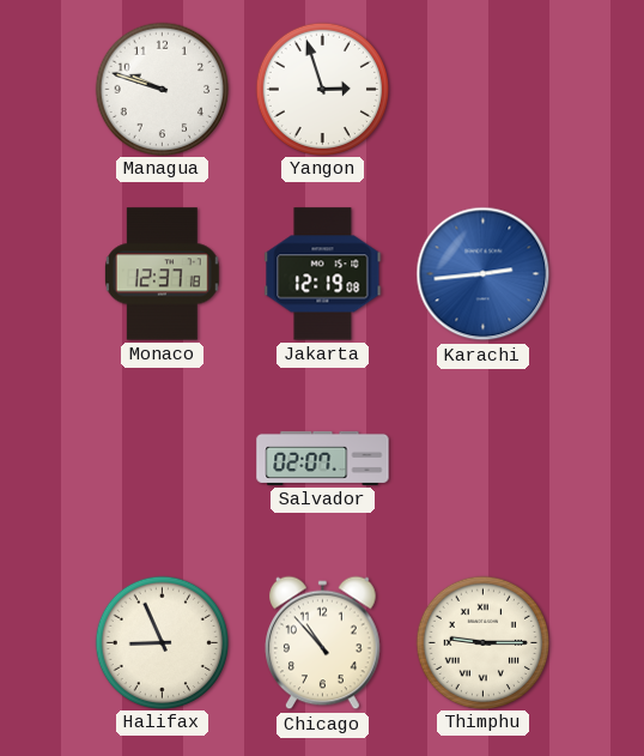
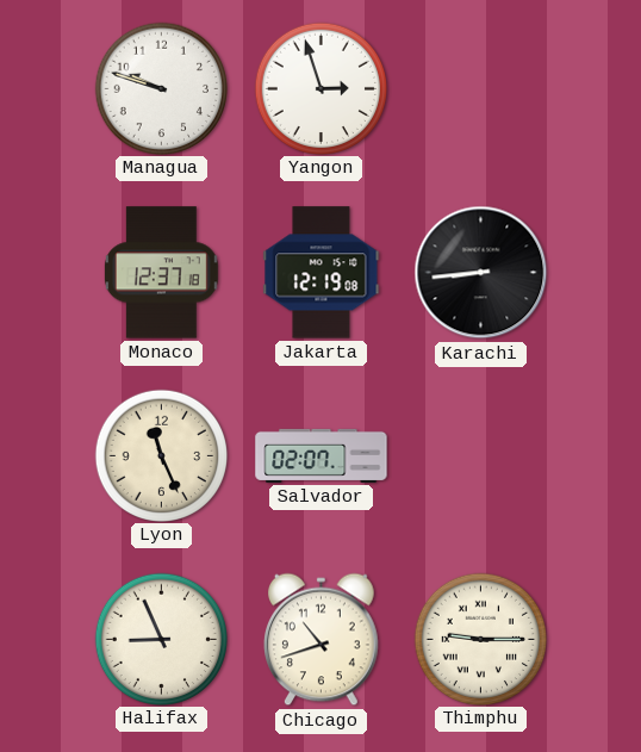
Karachi: 2:44 -> 8:44 (481, 273)
Karachi dial: blue -> black (481, 273)
Lyon: none -> 11:26 (162, 455)
Chicago: 10:53 -> 10:42 (322, 640)
